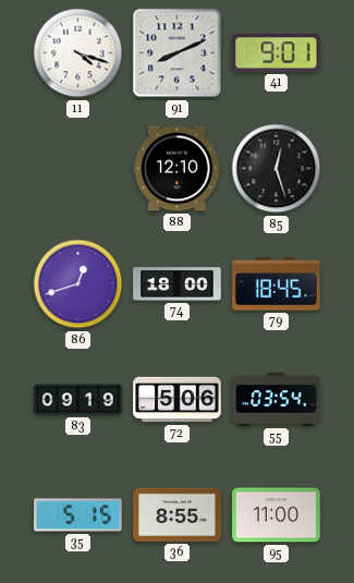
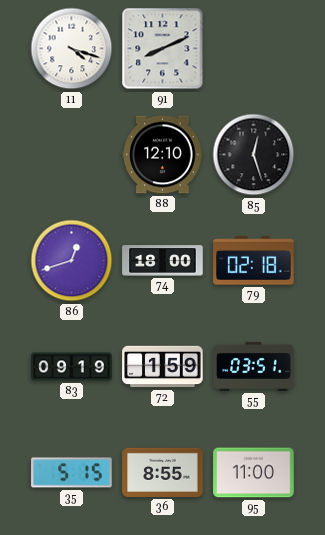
41: 9:01 -> none (277, 53)
79: 18:45 -> 02:18 (254, 261)
72: 5:06 -> 1:59 (163, 367)
55: 03:54 -> 03:51 (254, 366)
